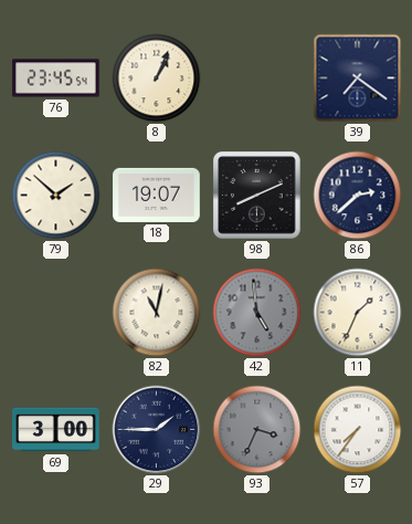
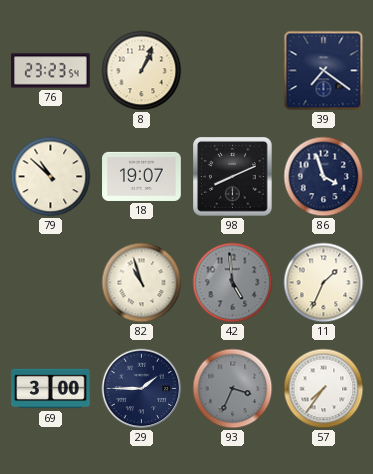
76: 23:45 -> 23:23 (51, 71)
79: 1:52 -> 10:52 (51, 177)
86: 2:38 -> 3:57 (324, 177)
82: 11:02 -> 10:57 (142, 283)
